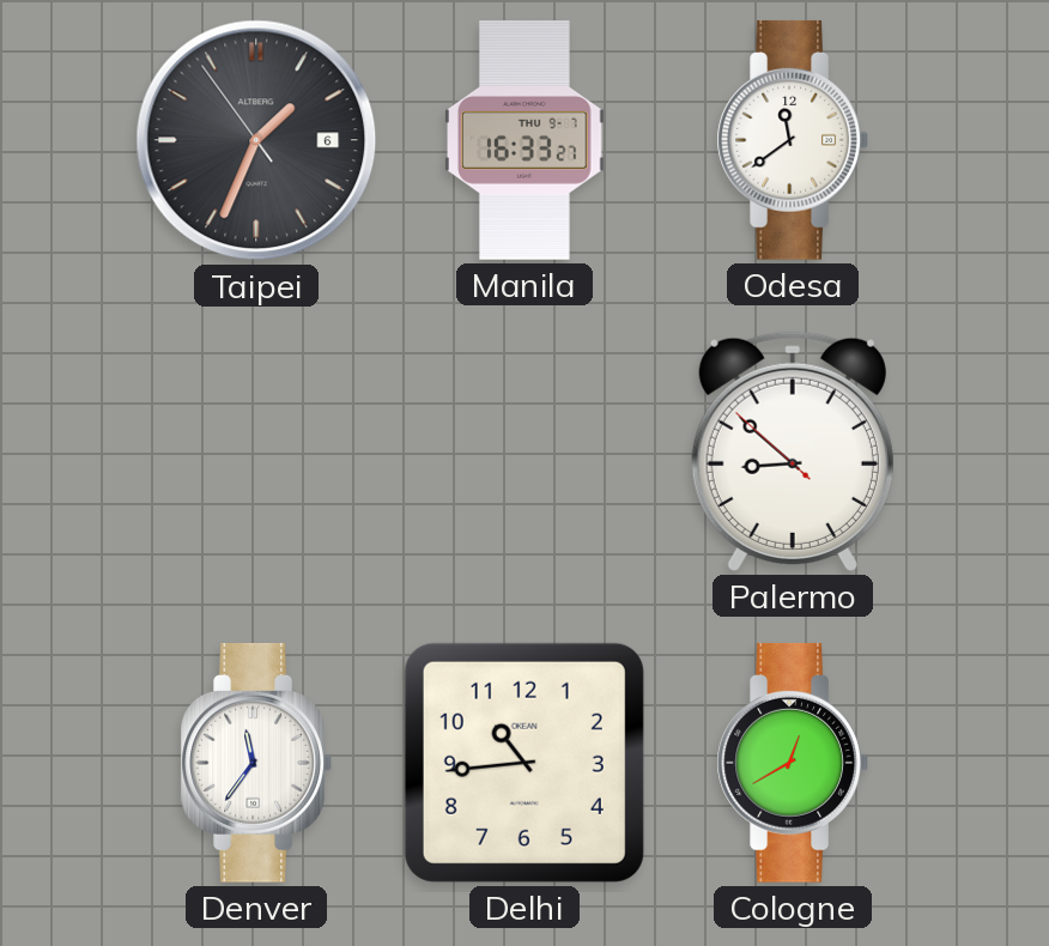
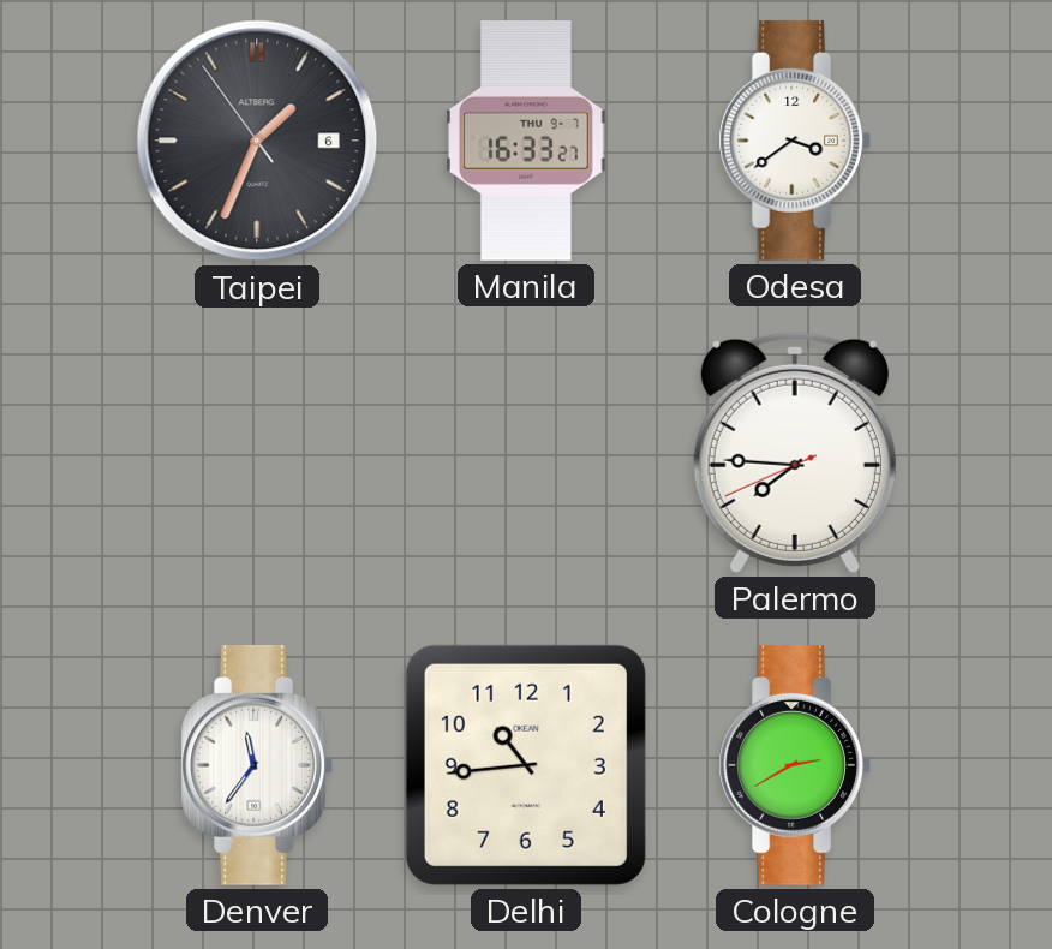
Odesa: 11:39 -> 3:39 (795, 141)
Palermo: 8:51 -> 7:45 (795, 453)
Cologne: 12:40 -> 2:40 (795, 765)
